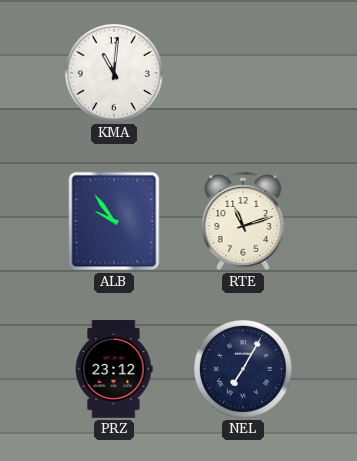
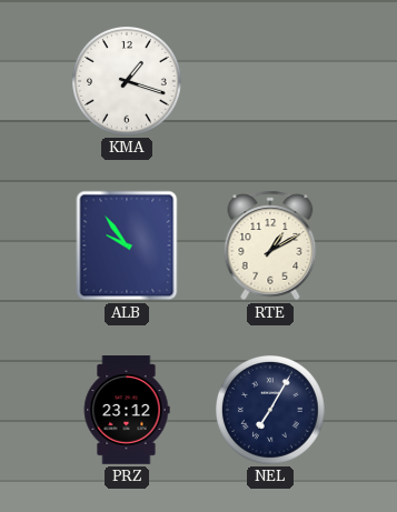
KMA: 11:01 -> 1:18 (127, 81)
RTE: 11:12 -> 1:10 (270, 245)
